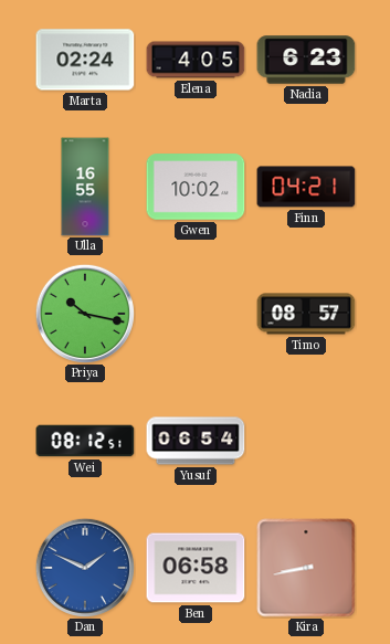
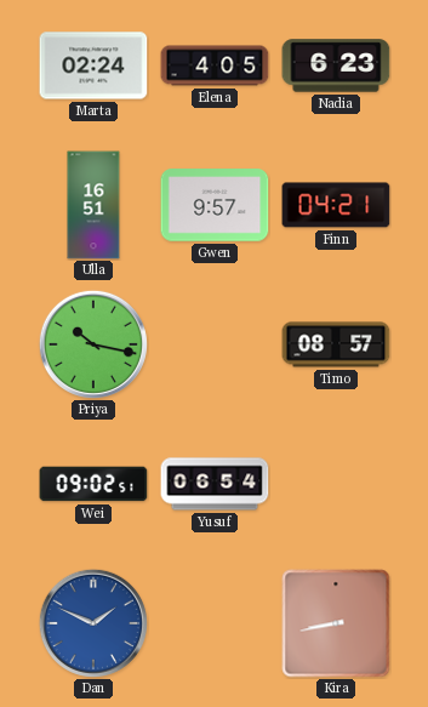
Ulla: 16:55 -> 16:51 (93, 205)
Gwen: 10:02 -> 9:57 (215, 205)
Wei: 08:12 -> 09:02 (93, 484)
Ben: 06:58 -> none (196, 568)
